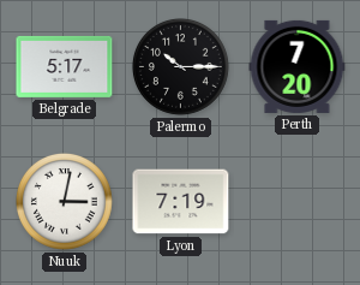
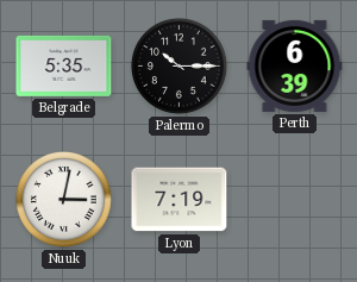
Belgrade: 5:17 -> 5:35 (64, 65)
Perth: 7:20 -> 6:39 (295, 65)
